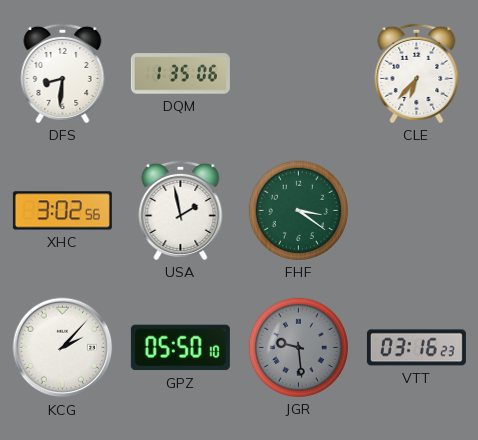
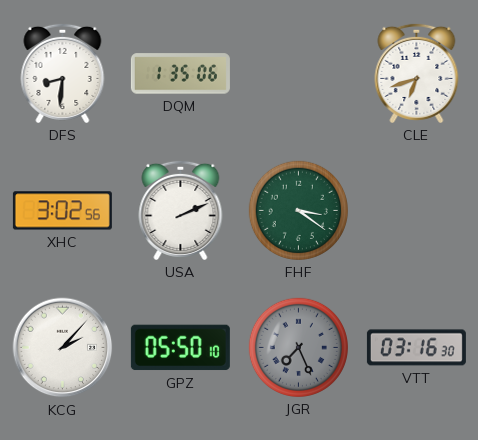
CLE: 6:37 -> 6:42 (417, 73)
USA: 1:58 -> 2:11 (181, 210)
JGR: 9:29 -> 7:26 (298, 347)
VTT: 03:16:23 -> 03:16:30 (416, 348)
